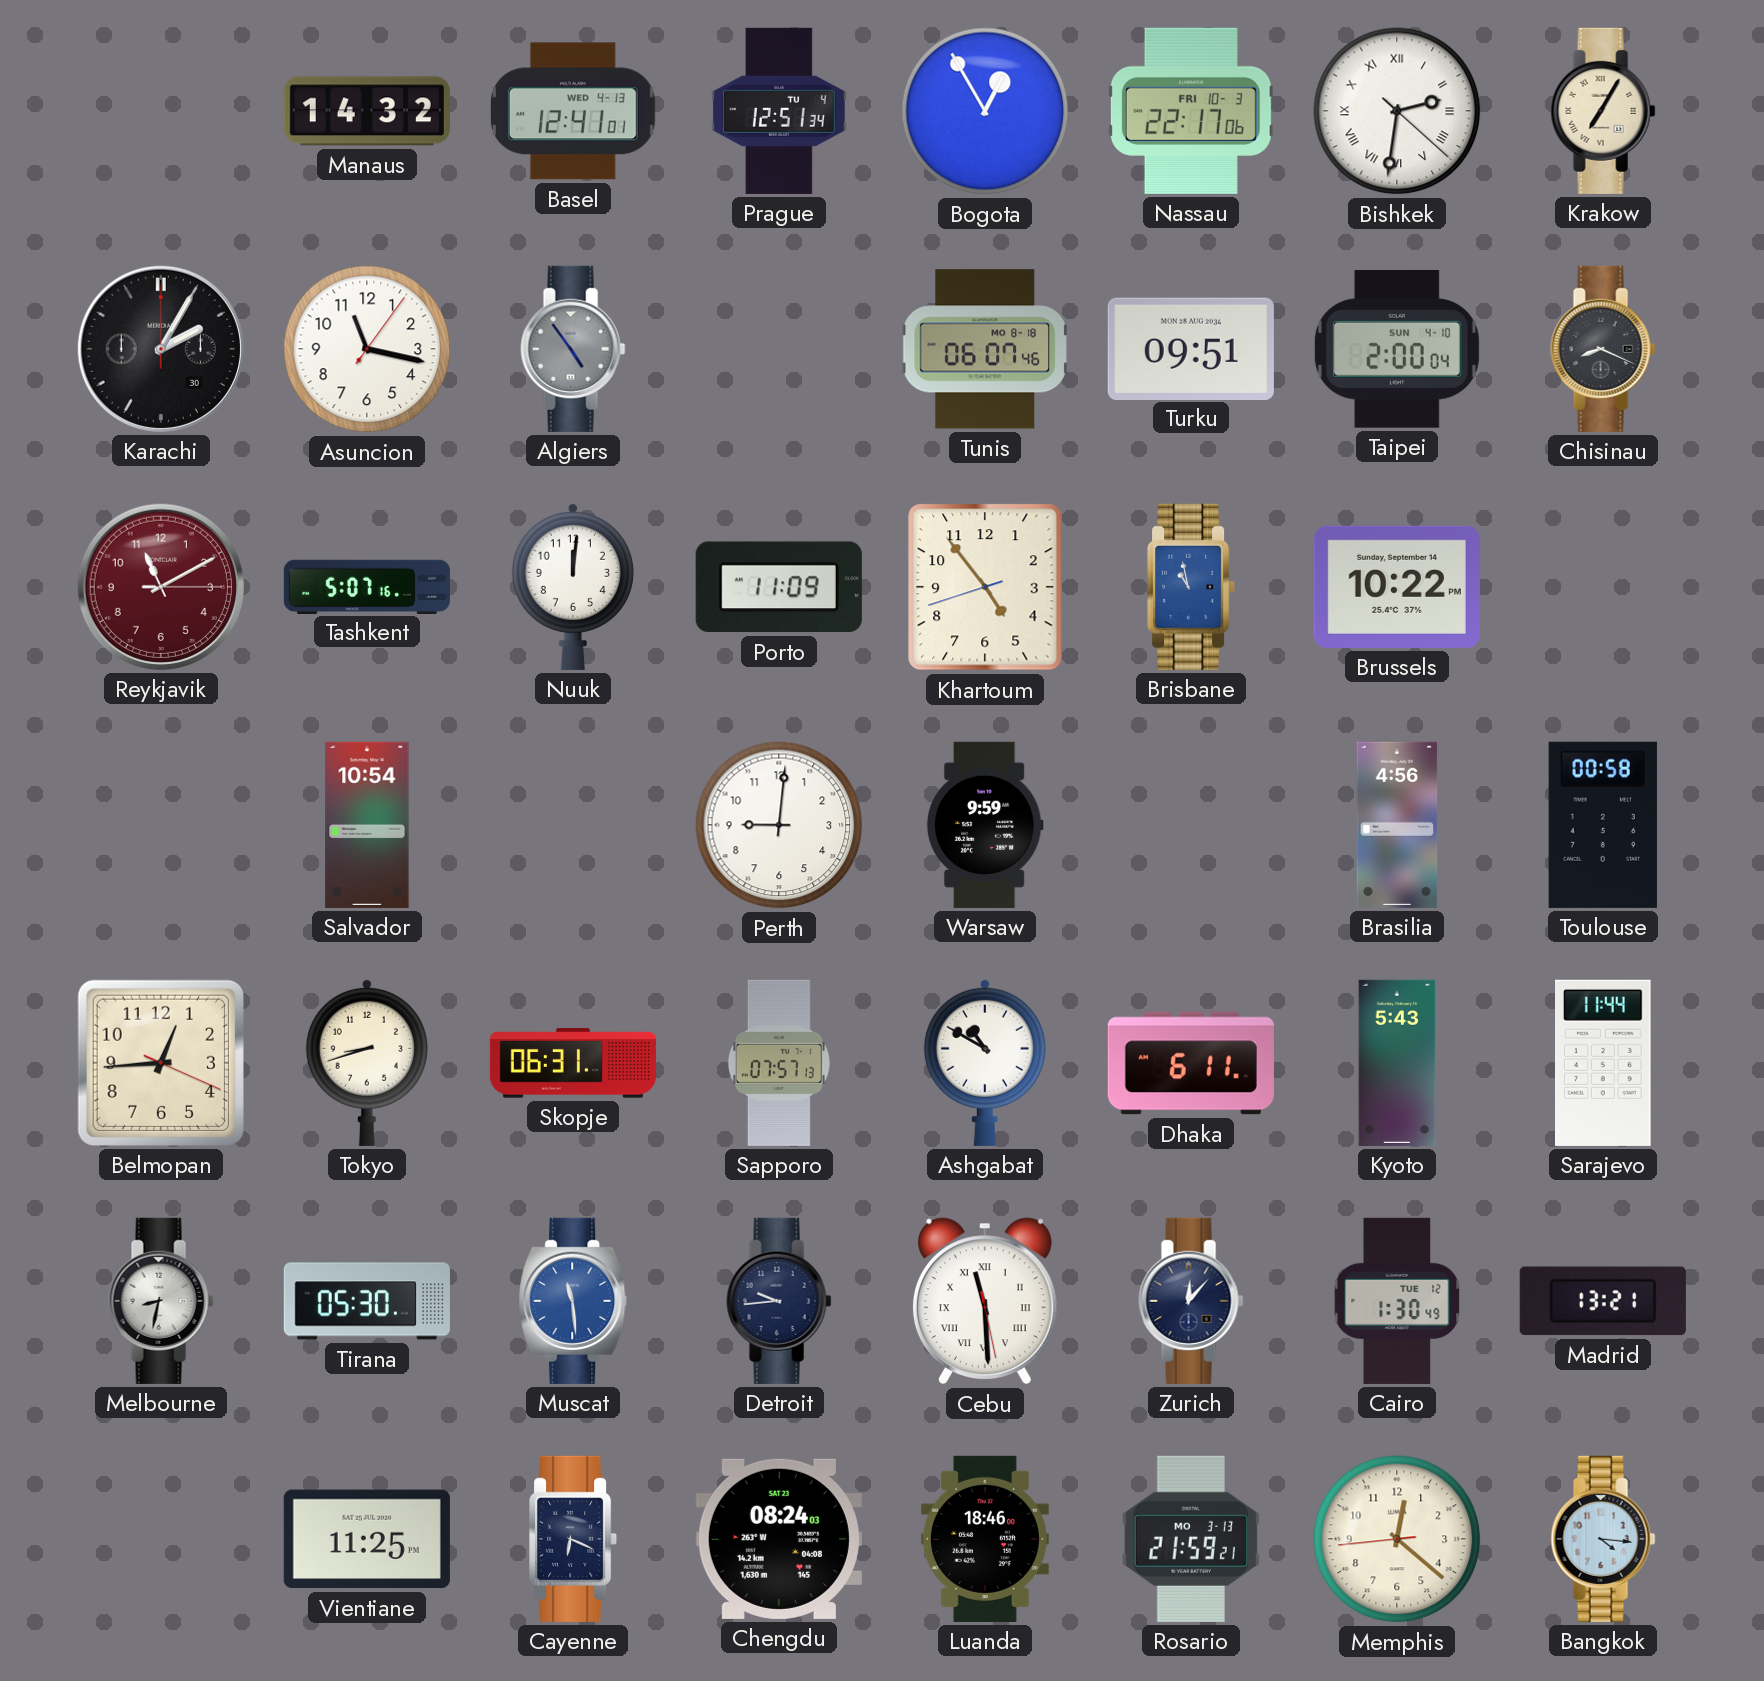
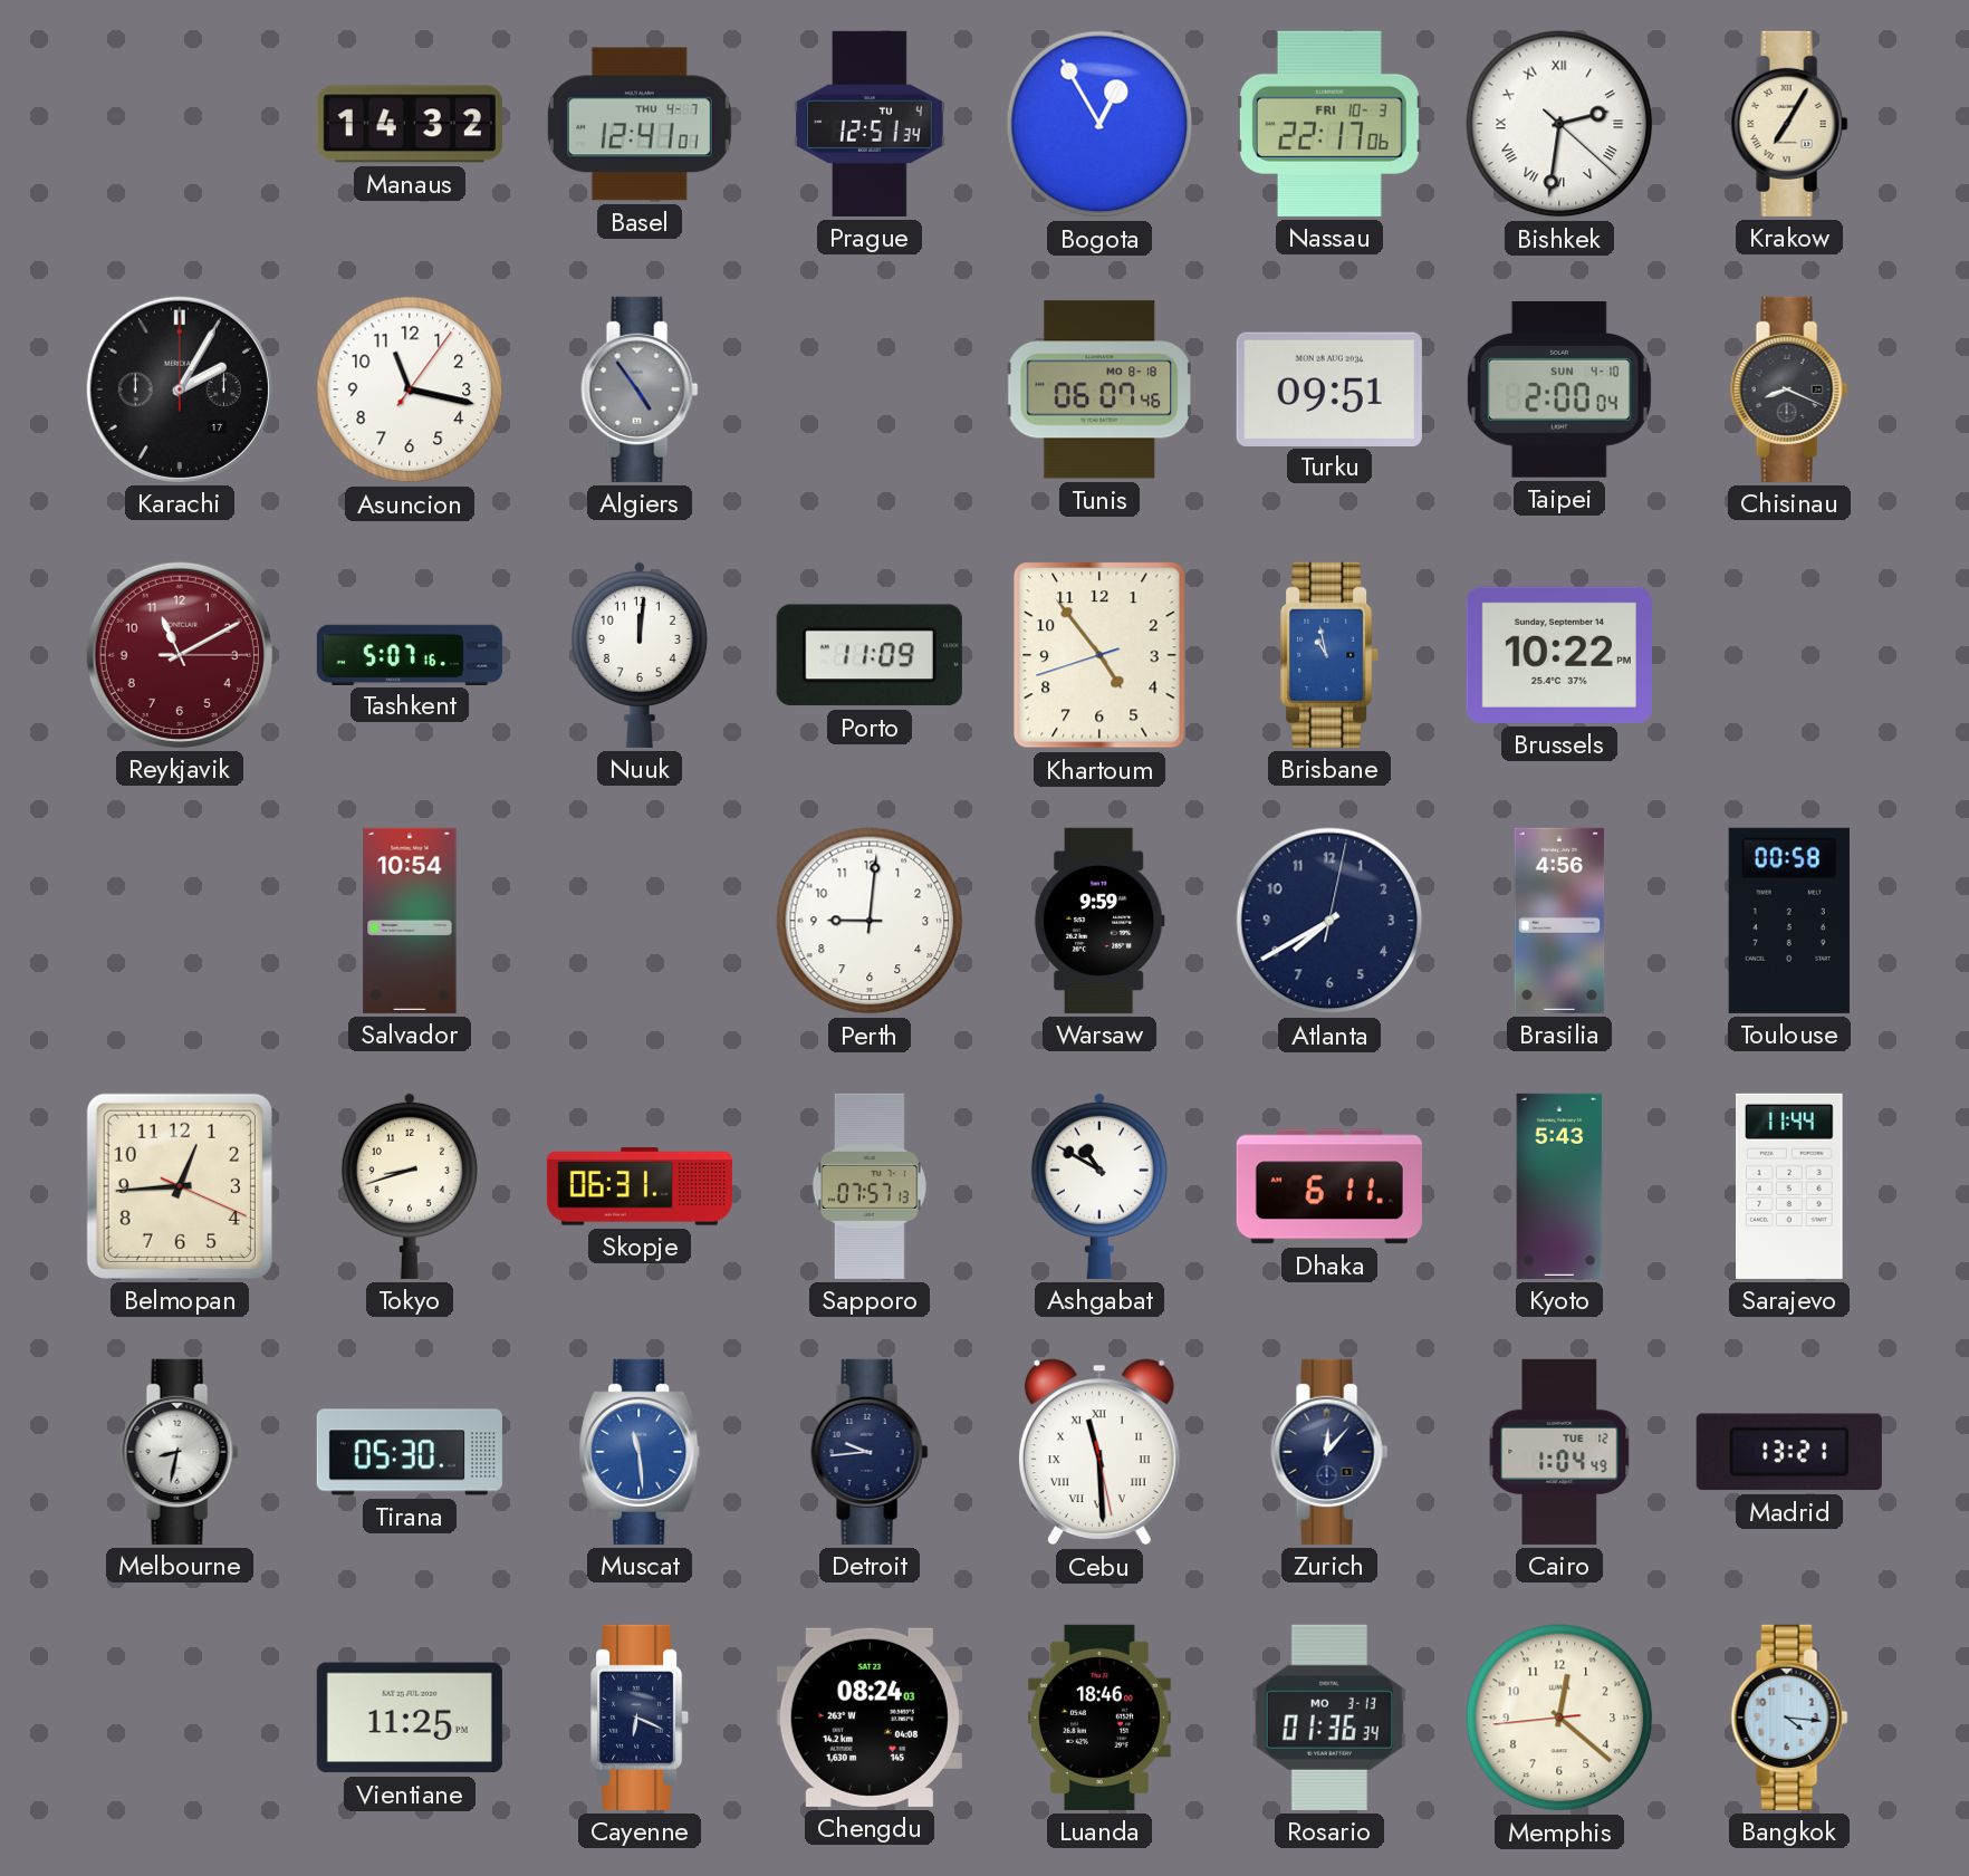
Basel date: WED 4-13 -> THU 4-7 (640, 124)
Karachi date: 30 -> 17 (180, 389)
Atlanta: none -> 7:40 (1329, 921)
Cairo: 1:30 -> 1:04 (1559, 1452)
Rosario: 21:59 -> 01:36 (1328, 1718)
